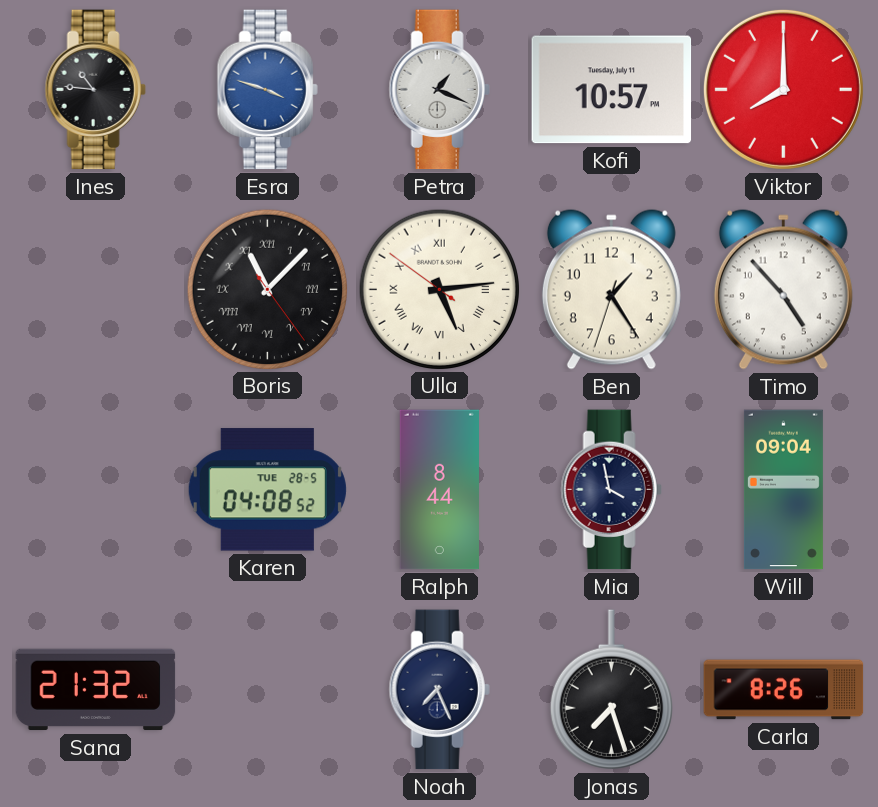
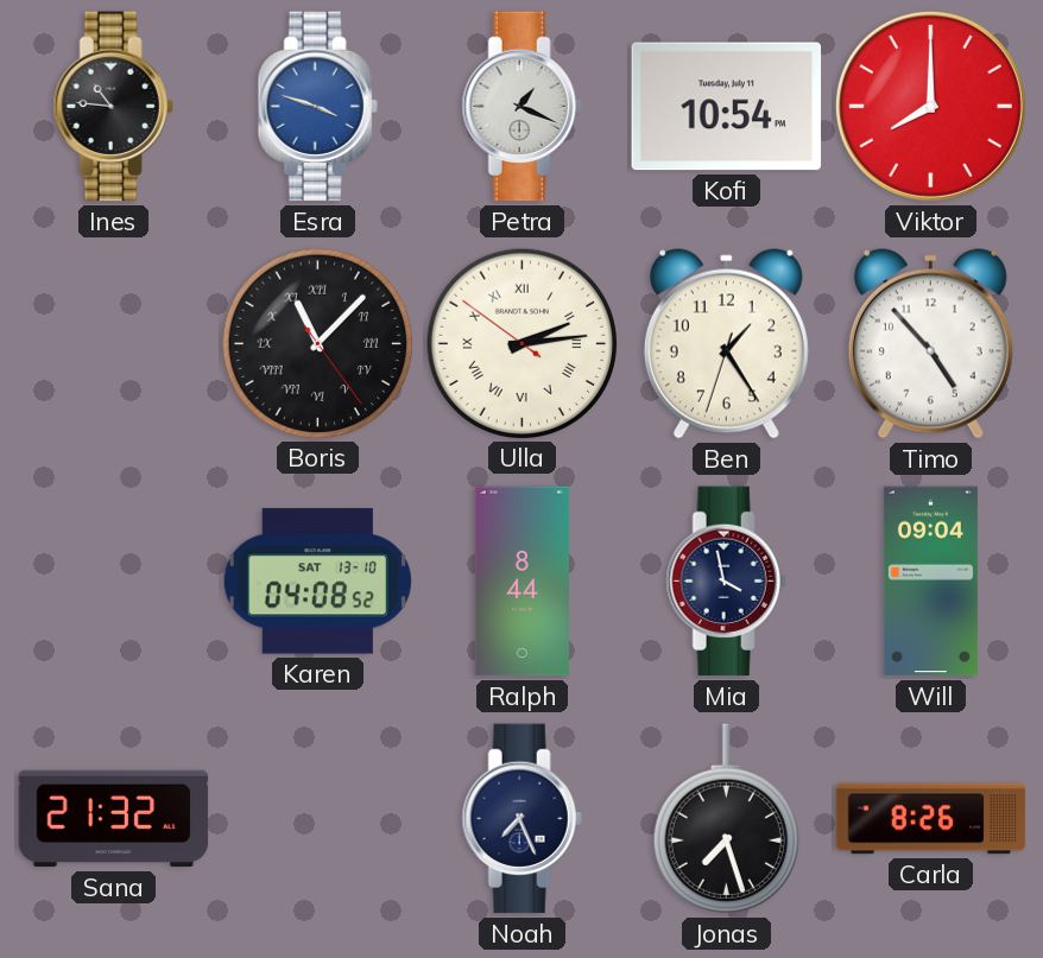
Kofi: 10:57 -> 10:54 (727, 107)
Ulla: 5:13 -> 2:13 (521, 343)
Karen date: TUE 28-5 -> SAT 13-10 (317, 582)
